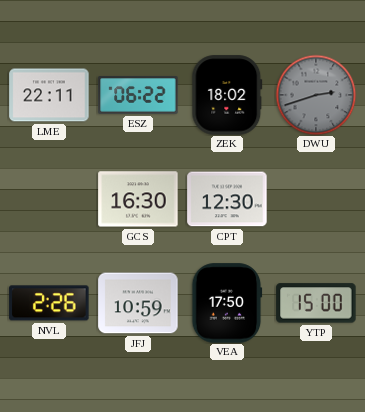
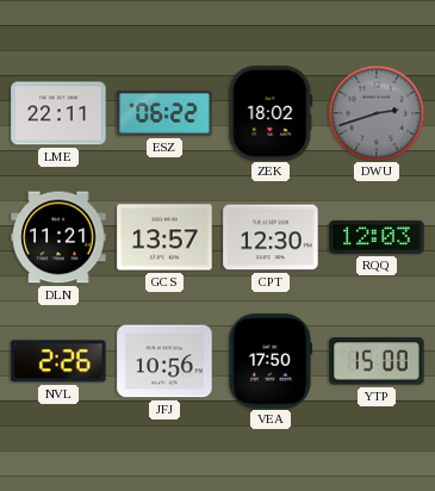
DLN: none -> 11:21 (58, 237)
GCS: 16:30 -> 13:57 (164, 237)
RQQ: none -> 12:03 (377, 237)
JFJ: 10:59 -> 10:56 (164, 361)
